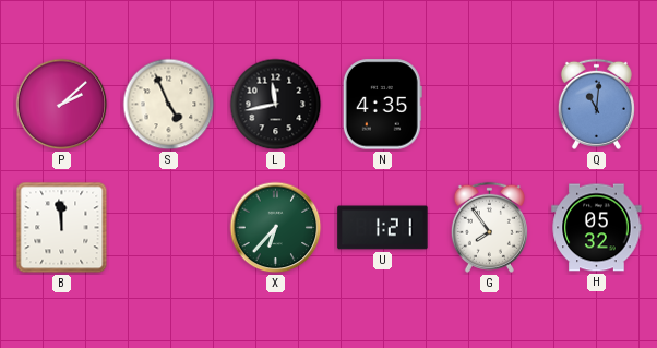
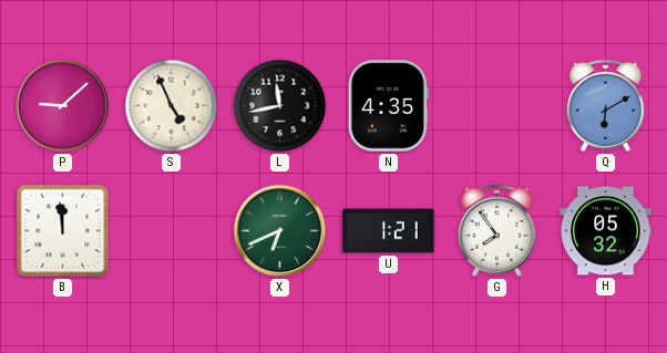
P: 2:08 -> 9:08 (63, 106)
Q: 11:01 -> 6:10 (605, 105)
X: 6:37 -> 6:41 (280, 231)
